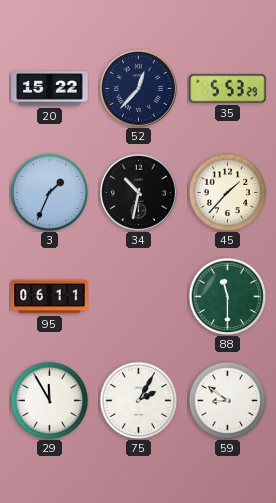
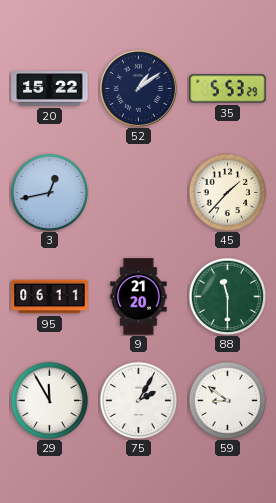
52: 12:37 -> 1:09 (138, 88)
3: 1:34 -> 12:43 (49, 192)
34: 10:32 -> none (138, 192)
9: none -> 21:20 (139, 297)
